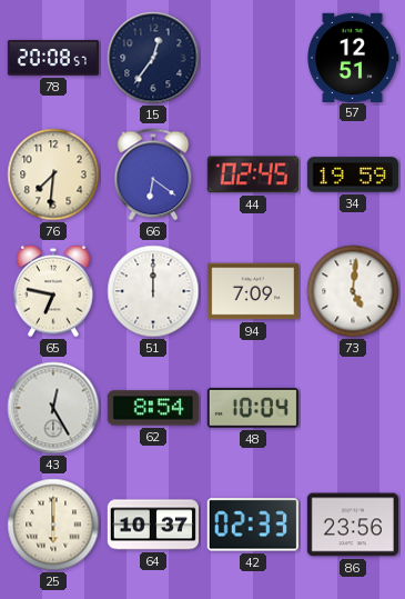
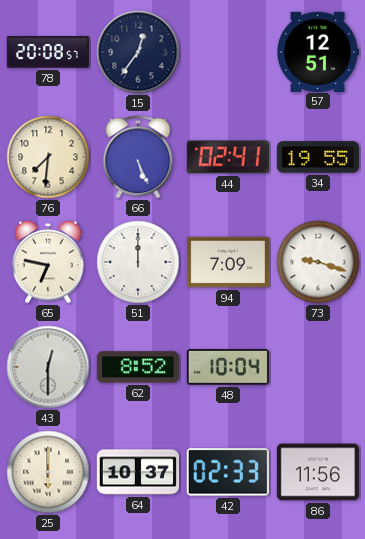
66: 6:21 -> 5:26 (138, 157)
44: 02:45 -> 02:41 (228, 157)
34: 19:59 -> 19:55 (318, 157)
73: 5:01 -> 9:18 (318, 262)
43: 12:25 -> 12:30 (48, 367)
62: 8:54 -> 8:52 (138, 367)
86: 23:56 -> 11:56 (318, 472)
